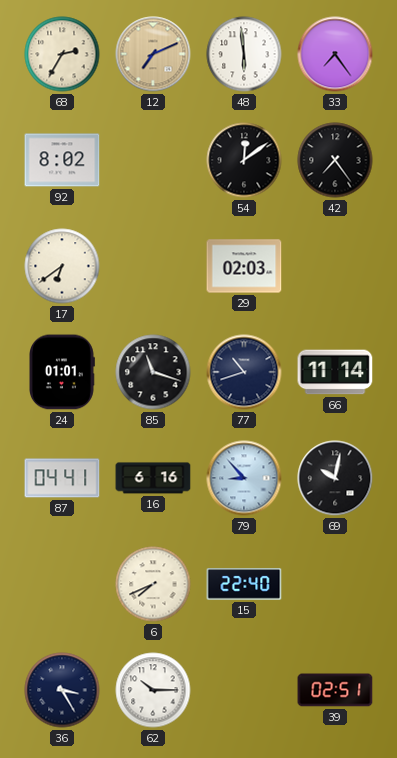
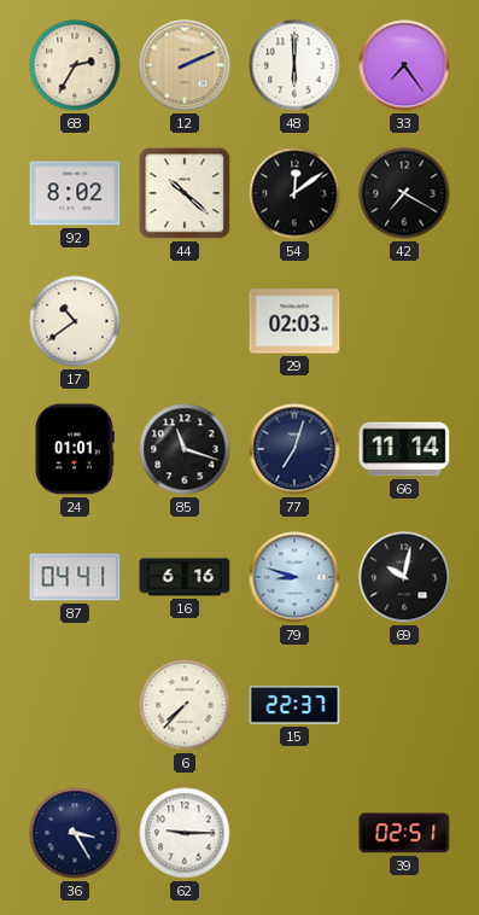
12: 7:11 -> 2:11 (185, 65)
48: 5:59 -> 6:00 (294, 65)
44: none -> 10:22 (185, 193)
42: 7:24 -> 7:20 (404, 193)
17: 6:39 -> 10:39 (75, 321)
77: 10:42 -> 7:03 (294, 449)
79: 8:53 -> 8:48 (294, 577)
6: 7:41 -> 7:37 (185, 705)
15: 22:40 -> 22:37 (294, 705)
62: 10:15 -> 9:15 (185, 833)
